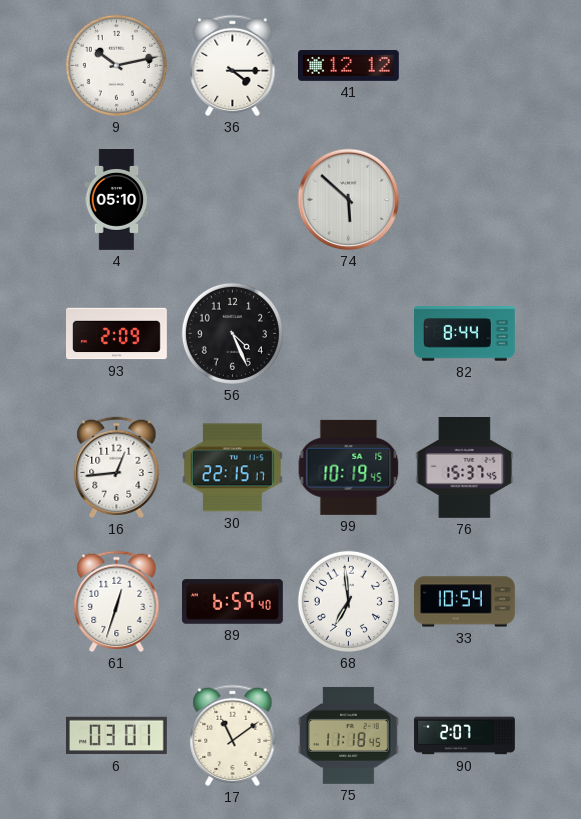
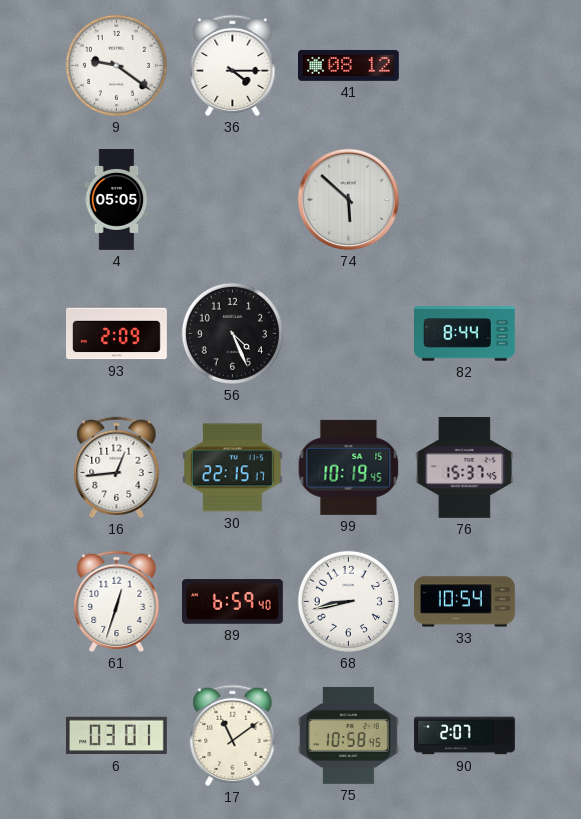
9: 10:13 -> 9:21 (116, 65)
41: 12:12 -> 08:12 (349, 65)
4: 05:10 -> 05:05 (117, 200)
68: 6:59 -> 8:43 (348, 601)
75: 11:18 -> 10:58 (348, 735)
